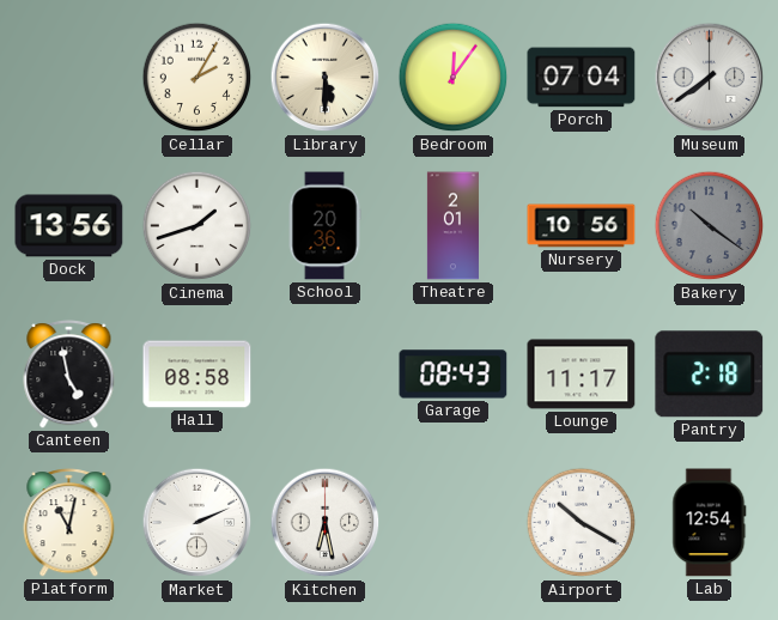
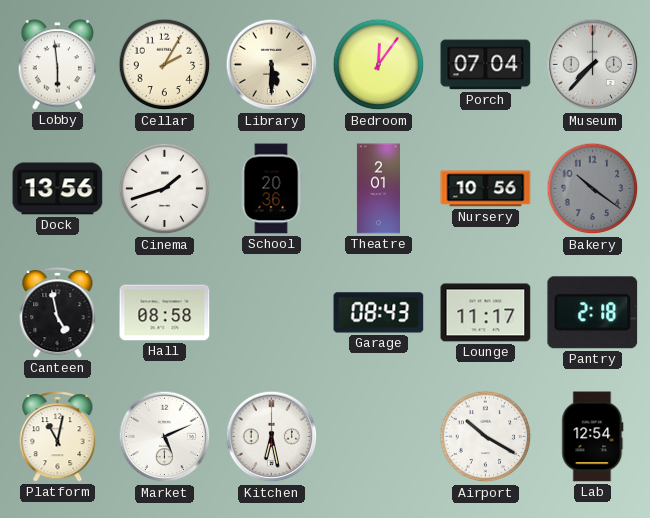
Lobby: none -> 5:59 (58, 65)
Museum: 7:39 -> 7:37 (593, 65)
Market: 2:11 -> 5:11 (165, 437)
